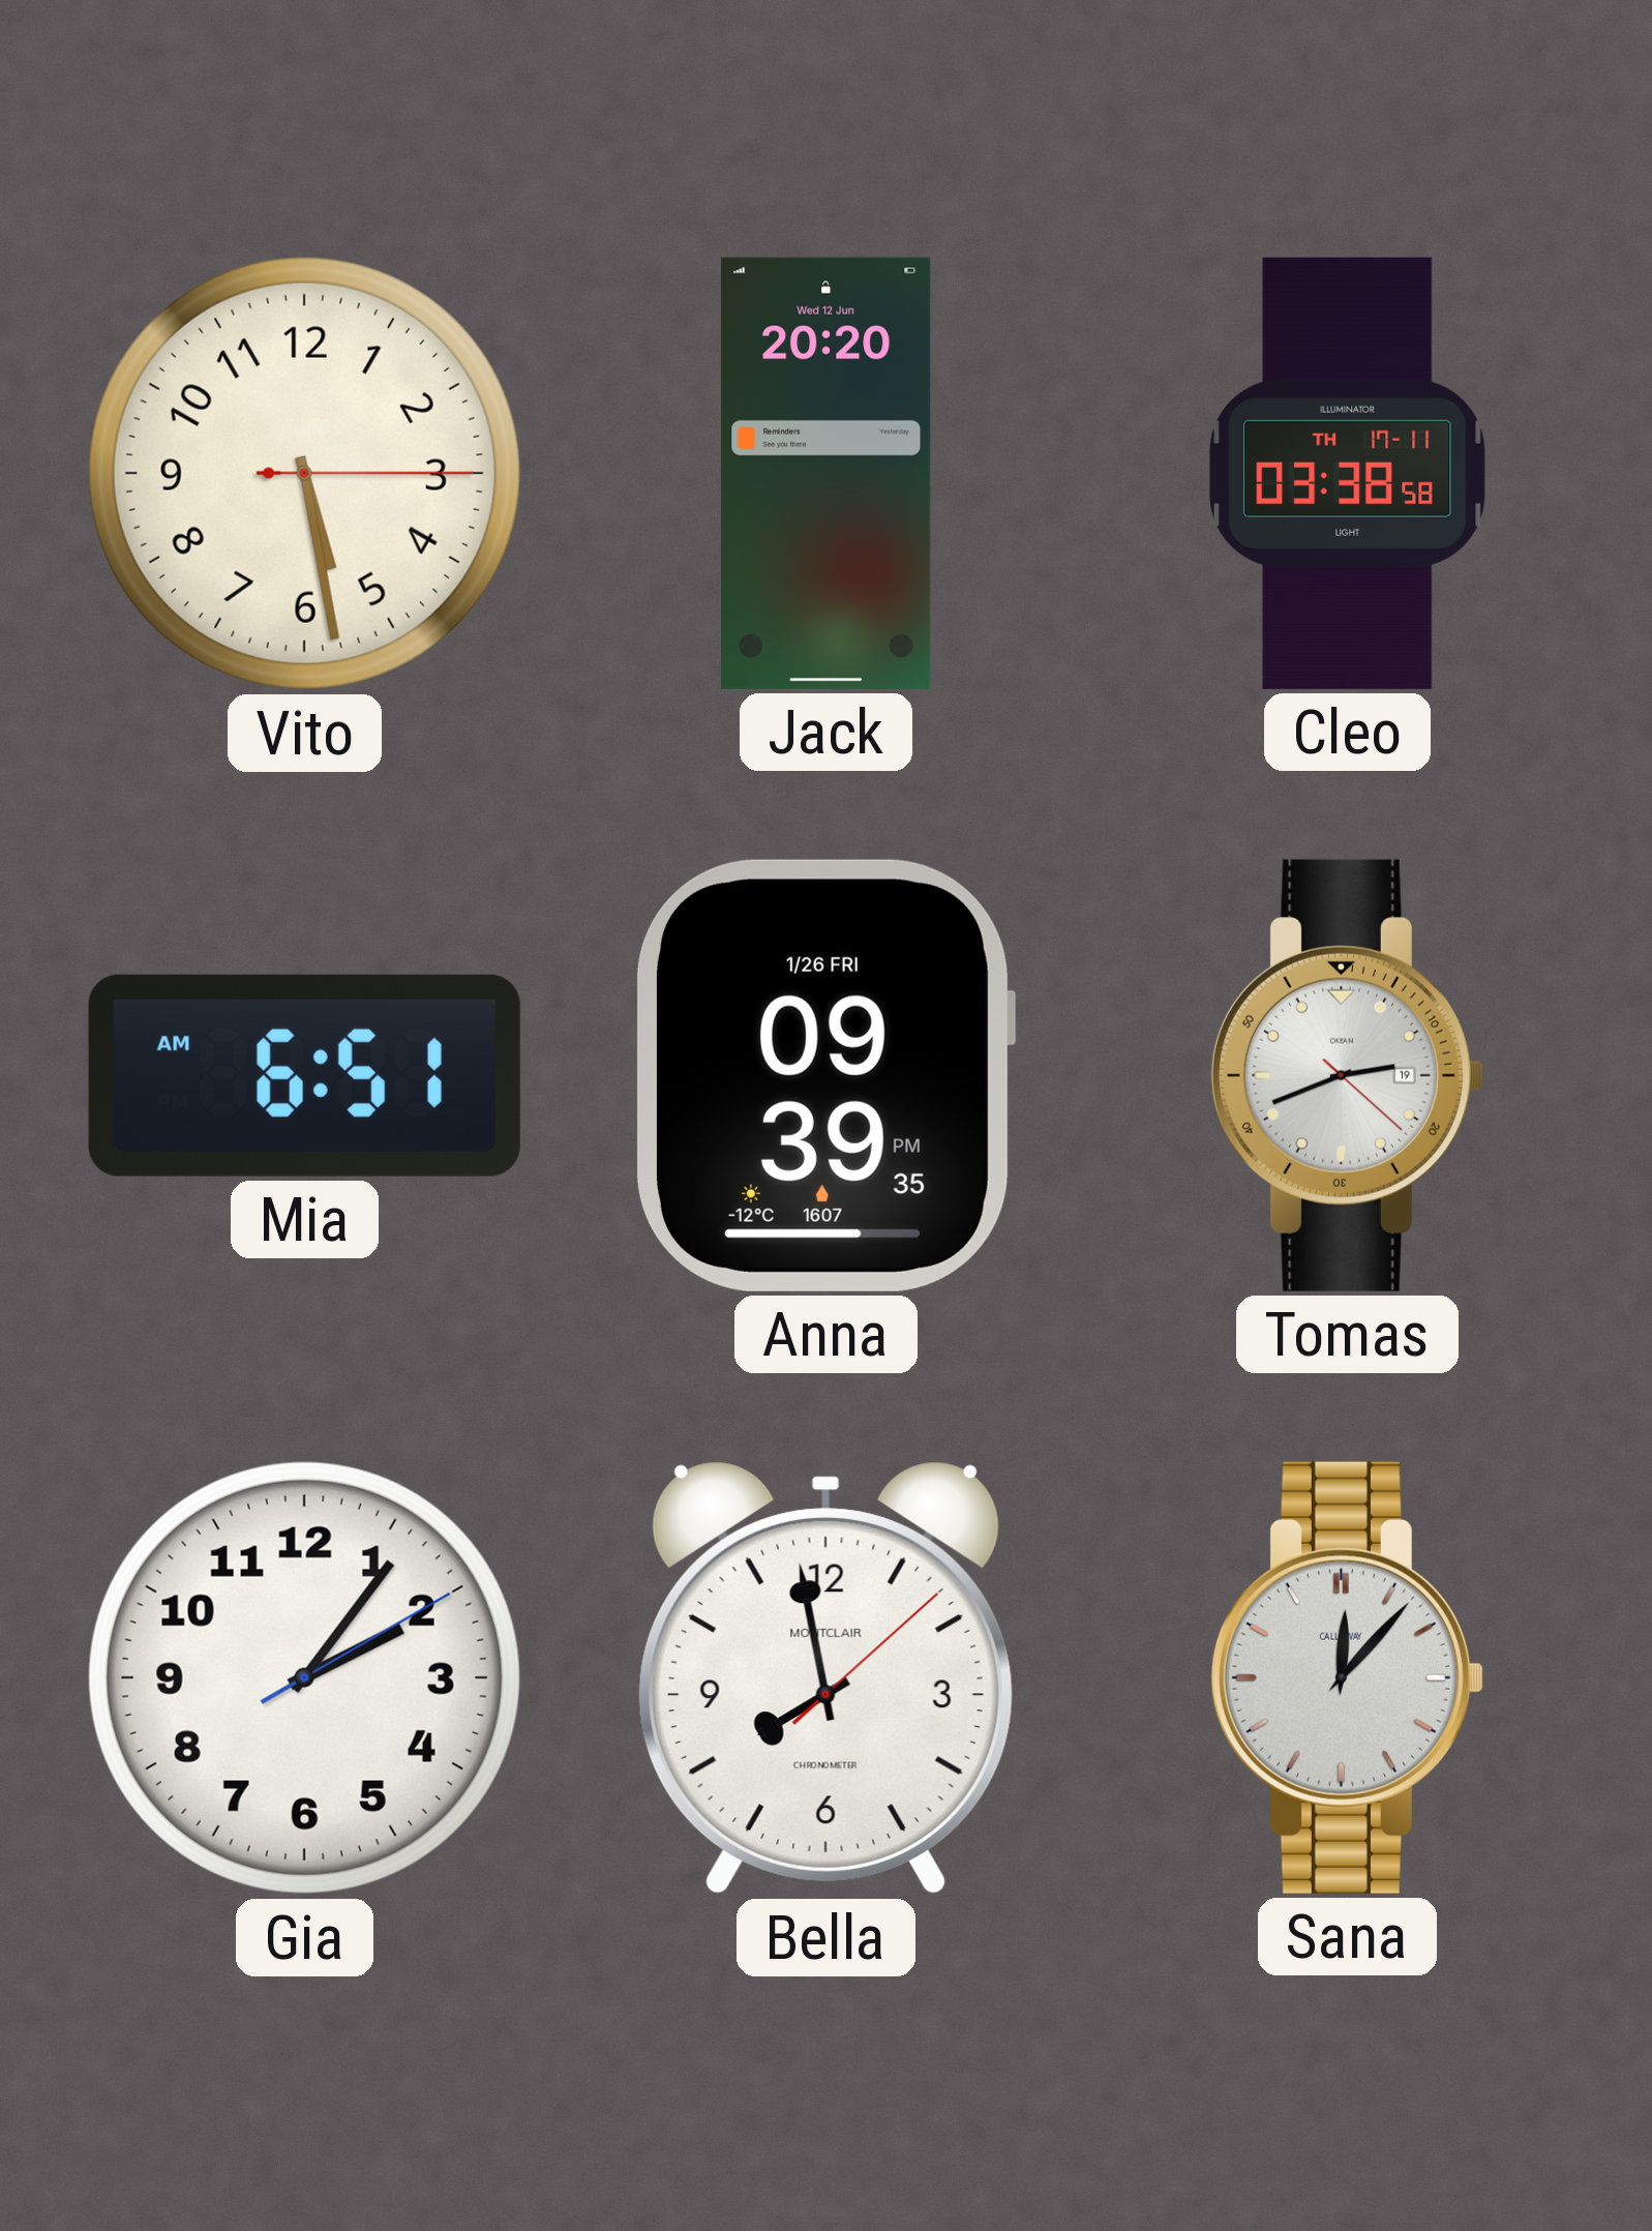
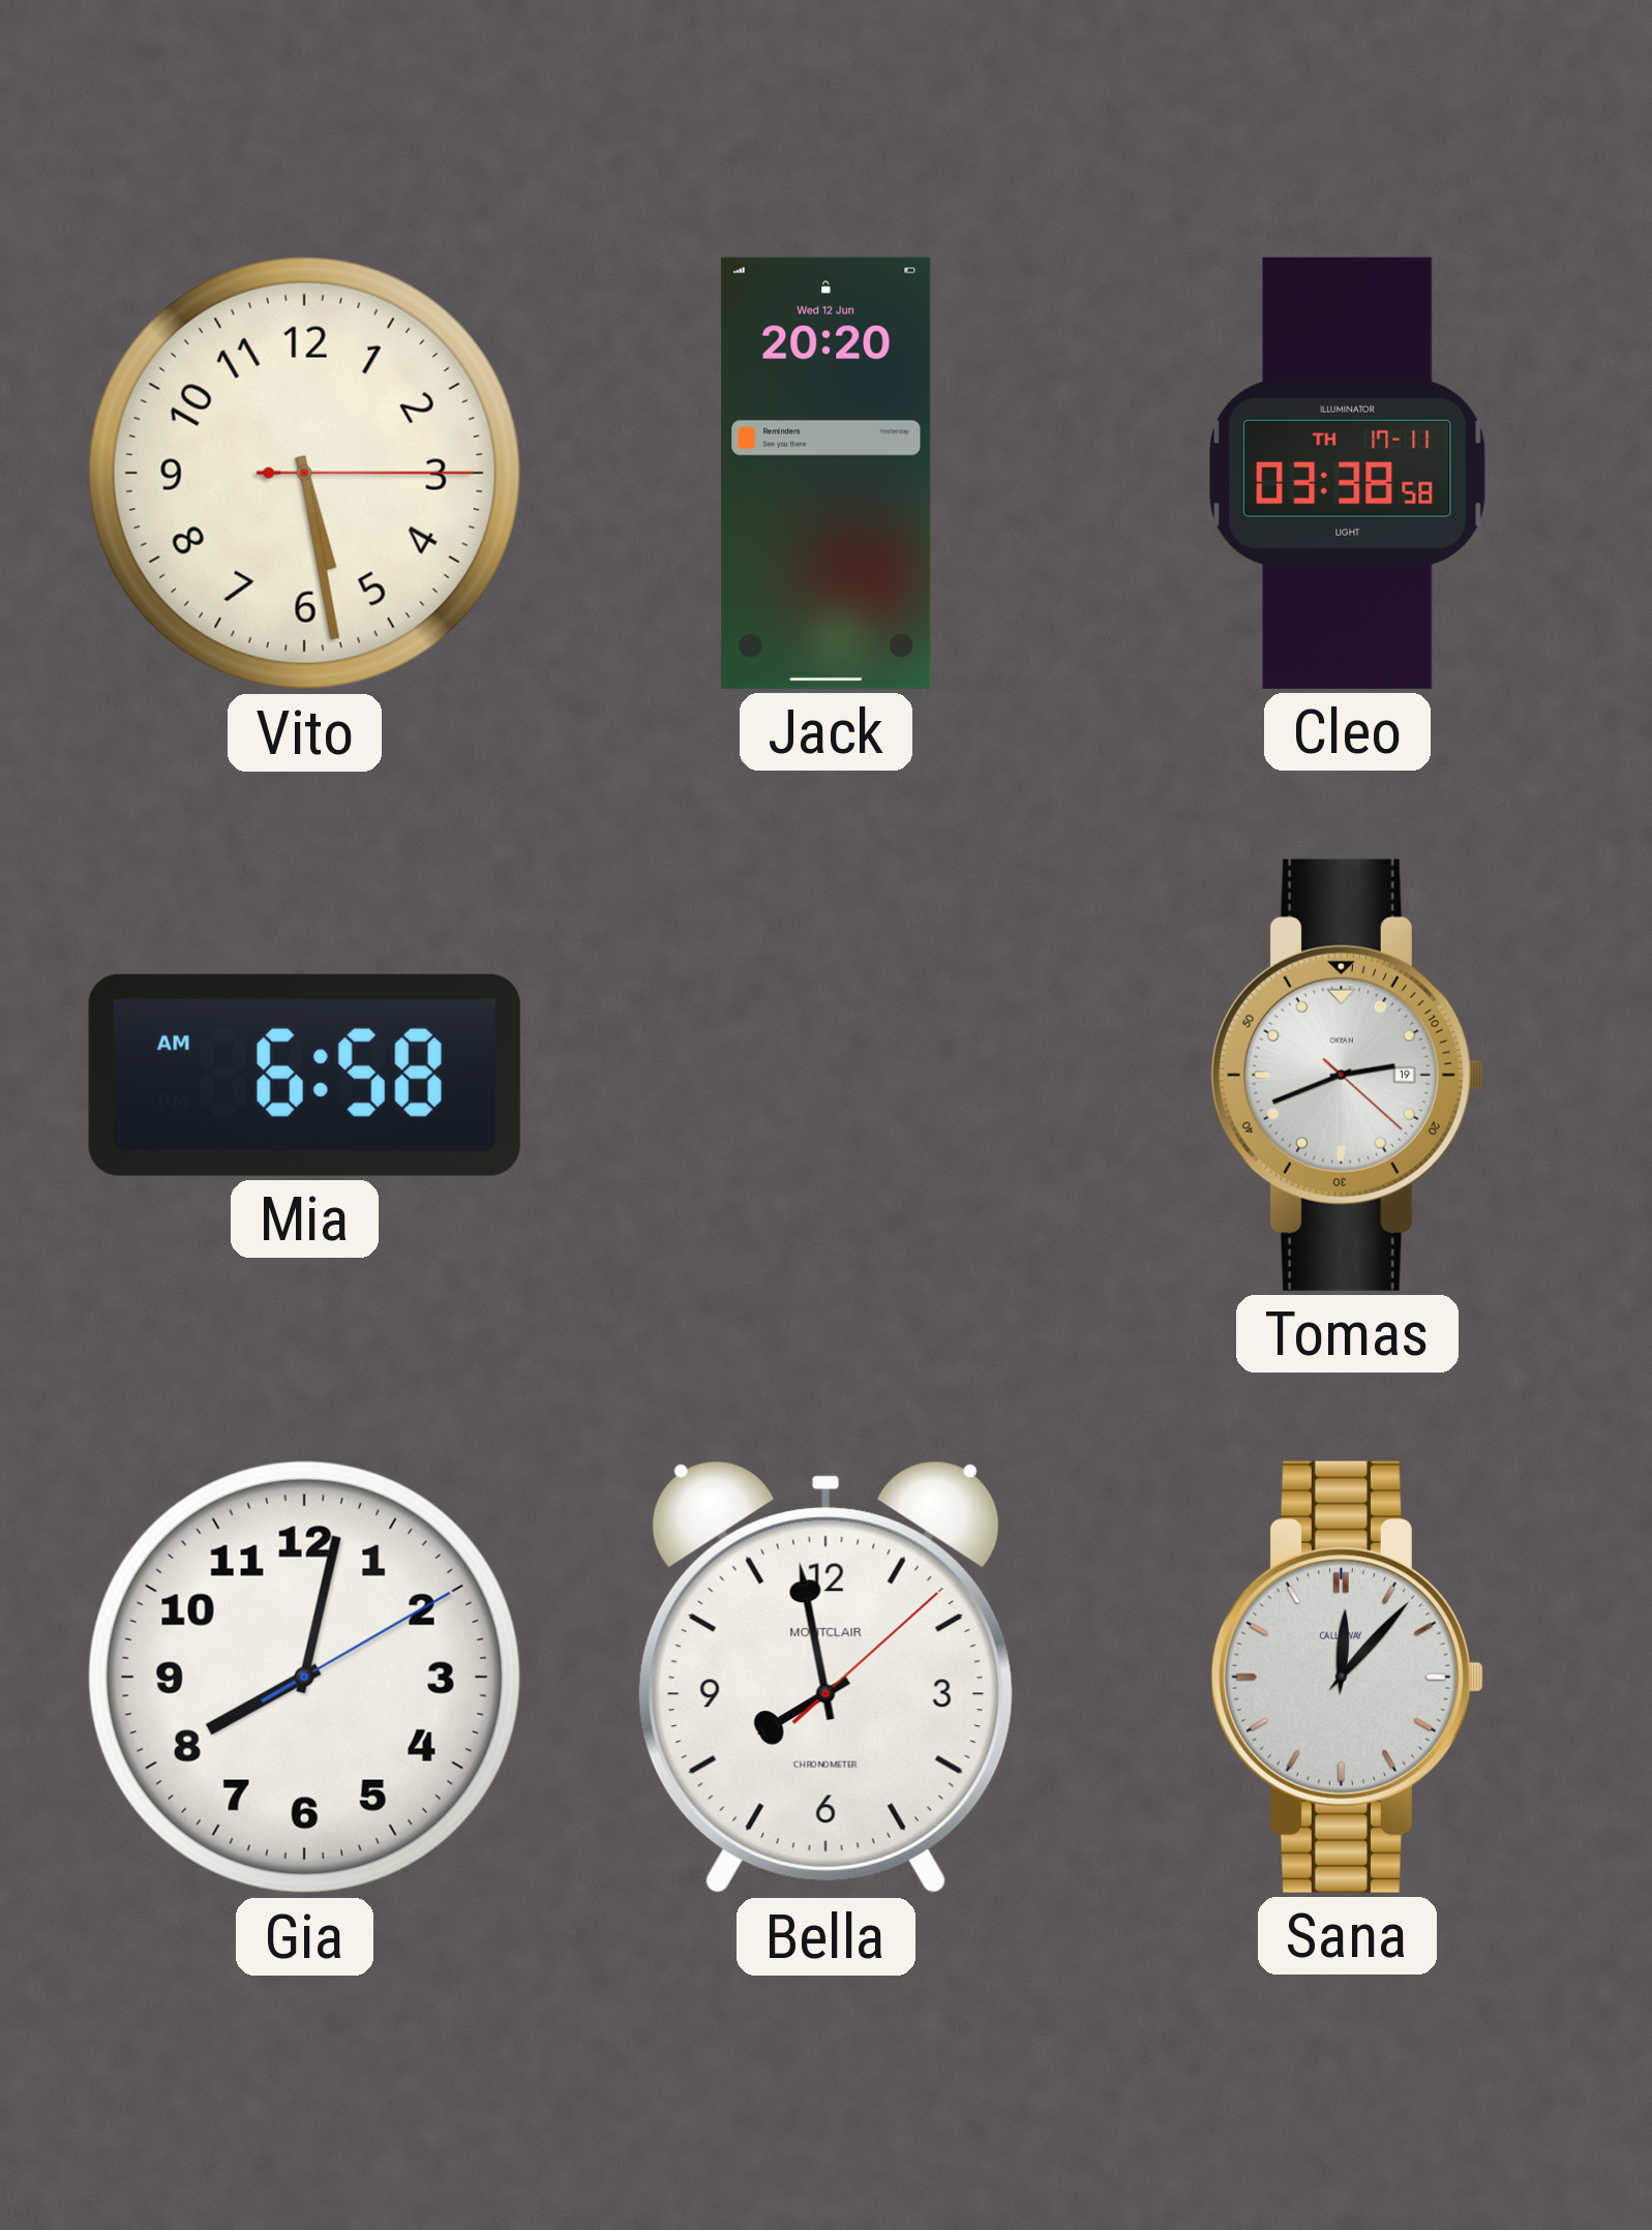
Mia: 6:51 -> 6:58 (304, 1075)
Anna: 09:39 -> none (825, 1075)
Gia: 2:06 -> 8:02 (304, 1677)
